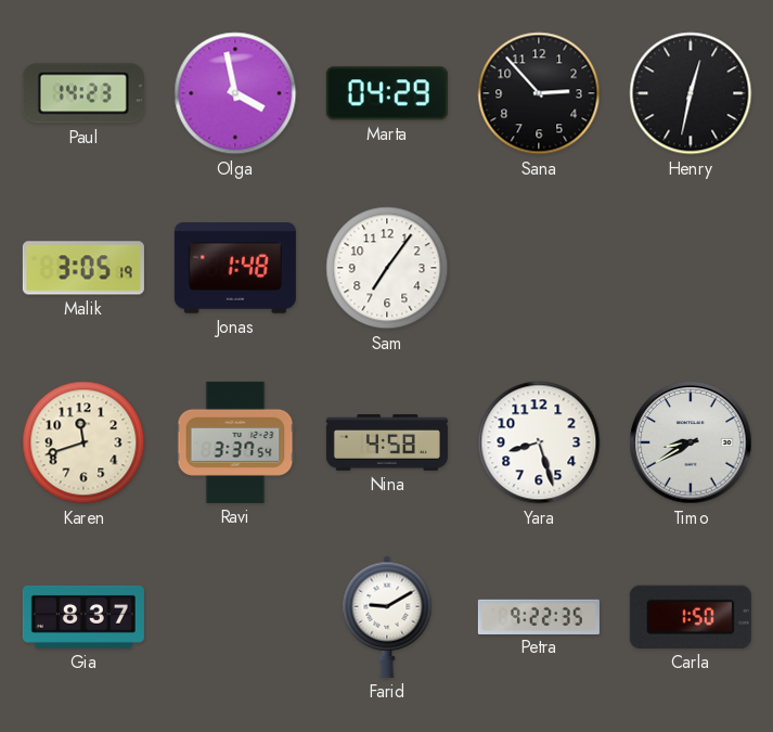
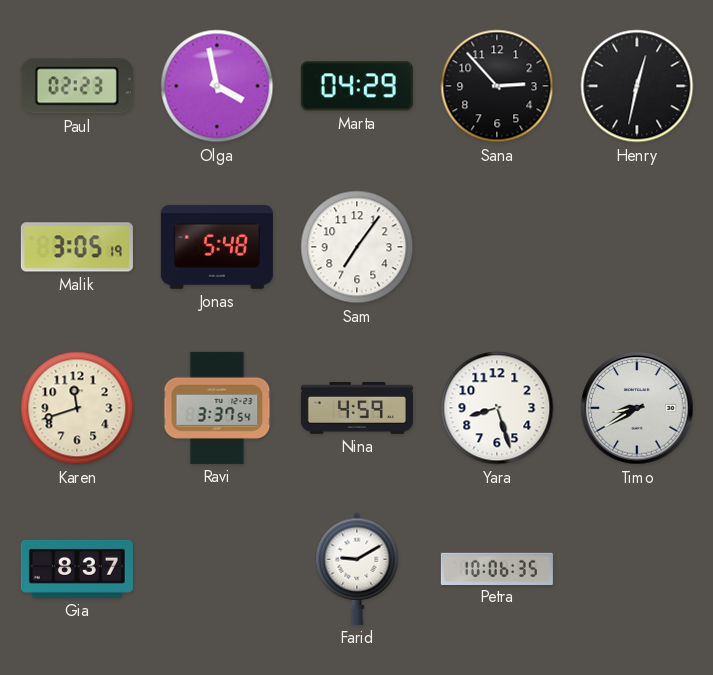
Paul: 14:23 -> 02:23 (77, 86)
Jonas: 1:48 -> 5:48 (217, 248)
Nina: 4:58 -> 4:59 (357, 409)
Petra: 9:22 -> 10:06 (497, 568)
Carla: 1:50 -> none (691, 617)
